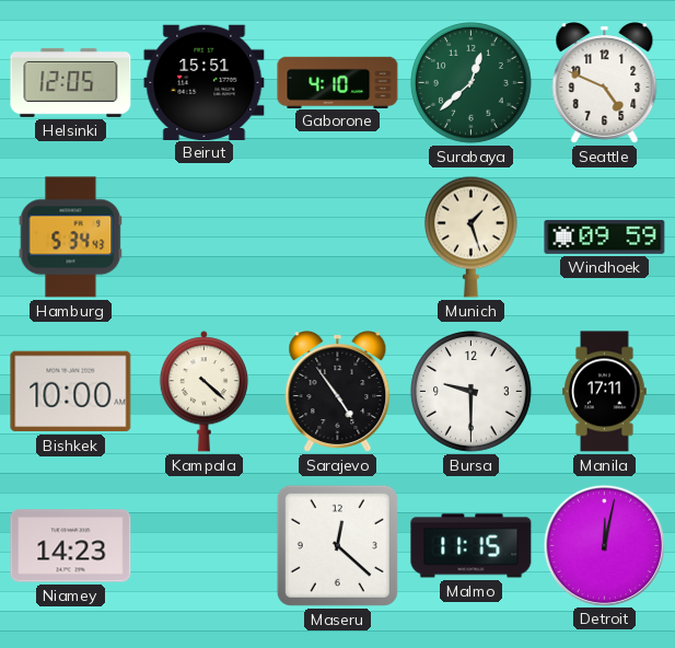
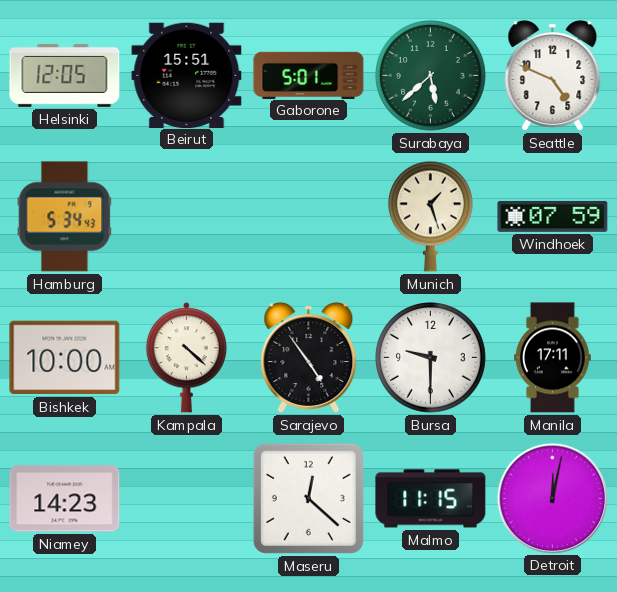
Gaborone: 4:10 -> 5:01 (309, 75)
Surabaya: 12:38 -> 5:38 (431, 76)
Windhoek: 09:59 -> 07:59 (553, 216)
